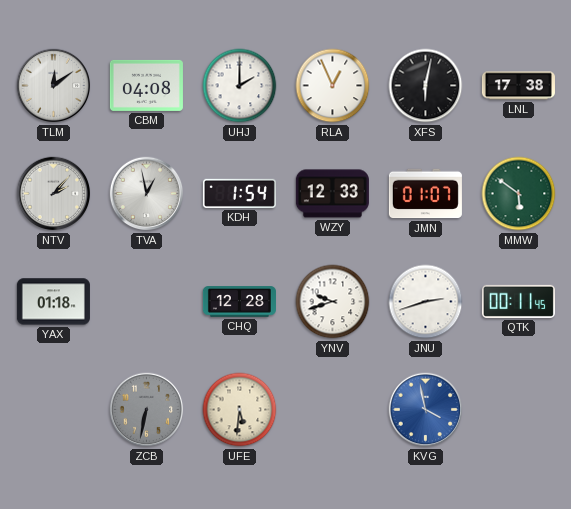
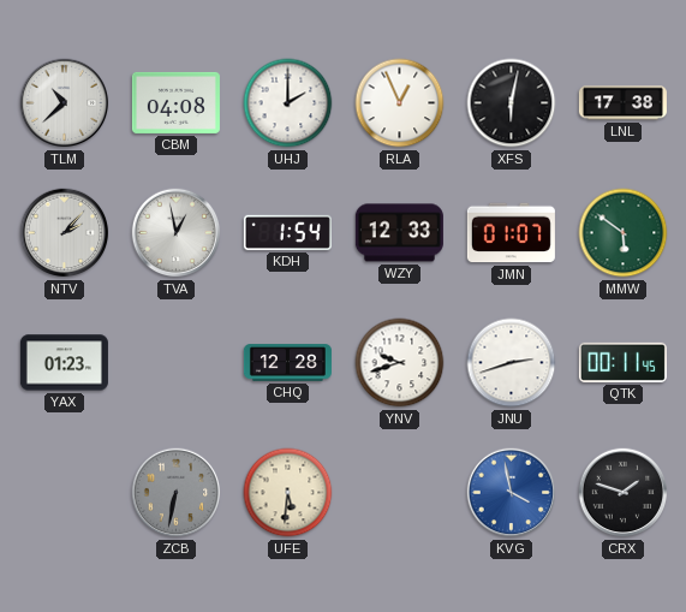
TLM: 12:09 -> 10:38 (65, 103)
YAX: 01:18 -> 01:23 (64, 363)
CRX: none -> 1:48 (624, 493)
